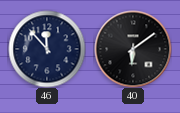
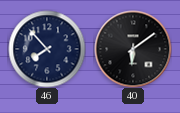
46: 11:53 -> 7:53 (47, 49)
